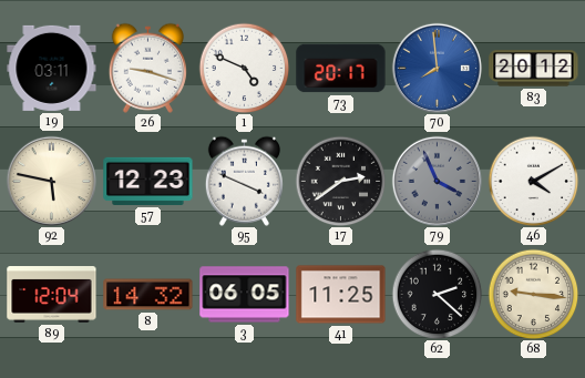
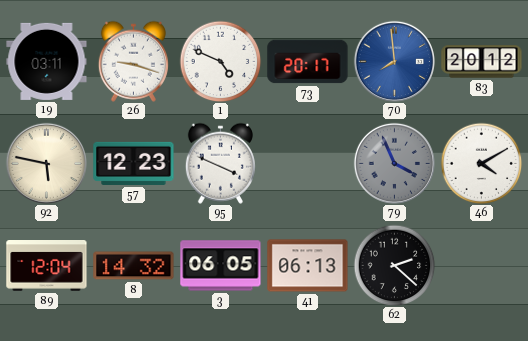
17: 2:39 -> none (340, 181)
41: 11:25 -> 06:13 (308, 266)
68: 9:16 -> none (533, 294)
